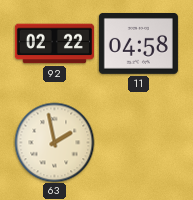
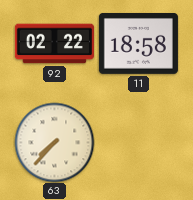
11: 04:58 -> 18:58 (138, 43)
63: 1:58 -> 7:37 (54, 142)
